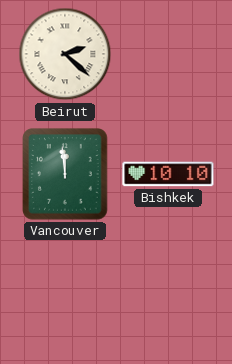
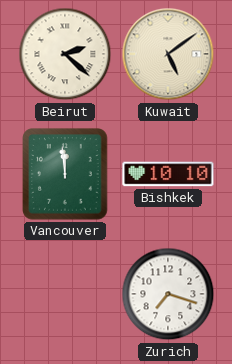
Kuwait: none -> 5:09 (168, 54)
Zurich: none -> 7:18 (168, 294)
